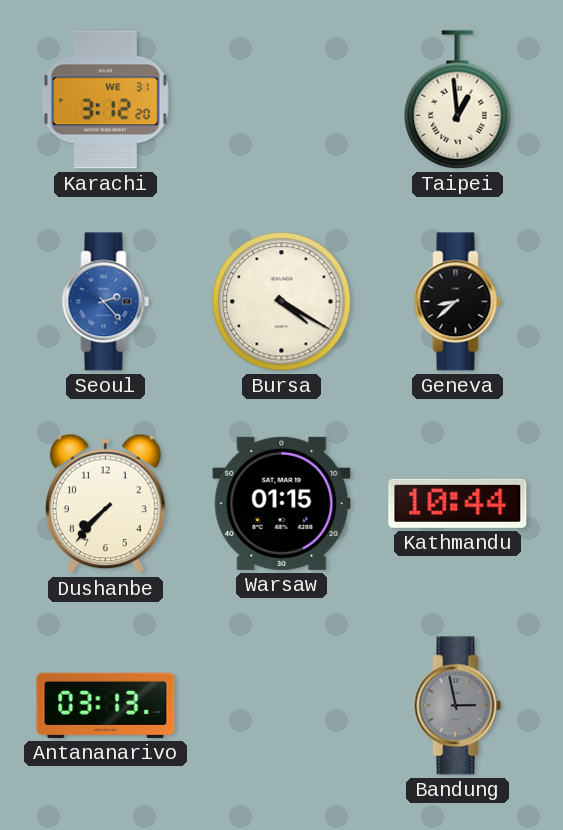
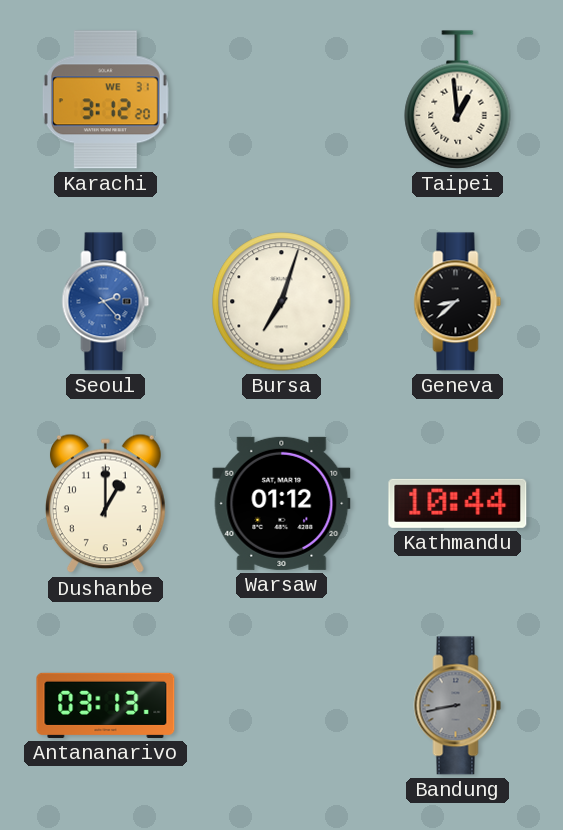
Bursa: 4:20 -> 7:03 (282, 302)
Dushanbe: 7:37 -> 1:00 (105, 504)
Warsaw: 01:15 -> 01:12 (282, 503)
Bandung: 2:58 -> 8:43 (458, 706)
